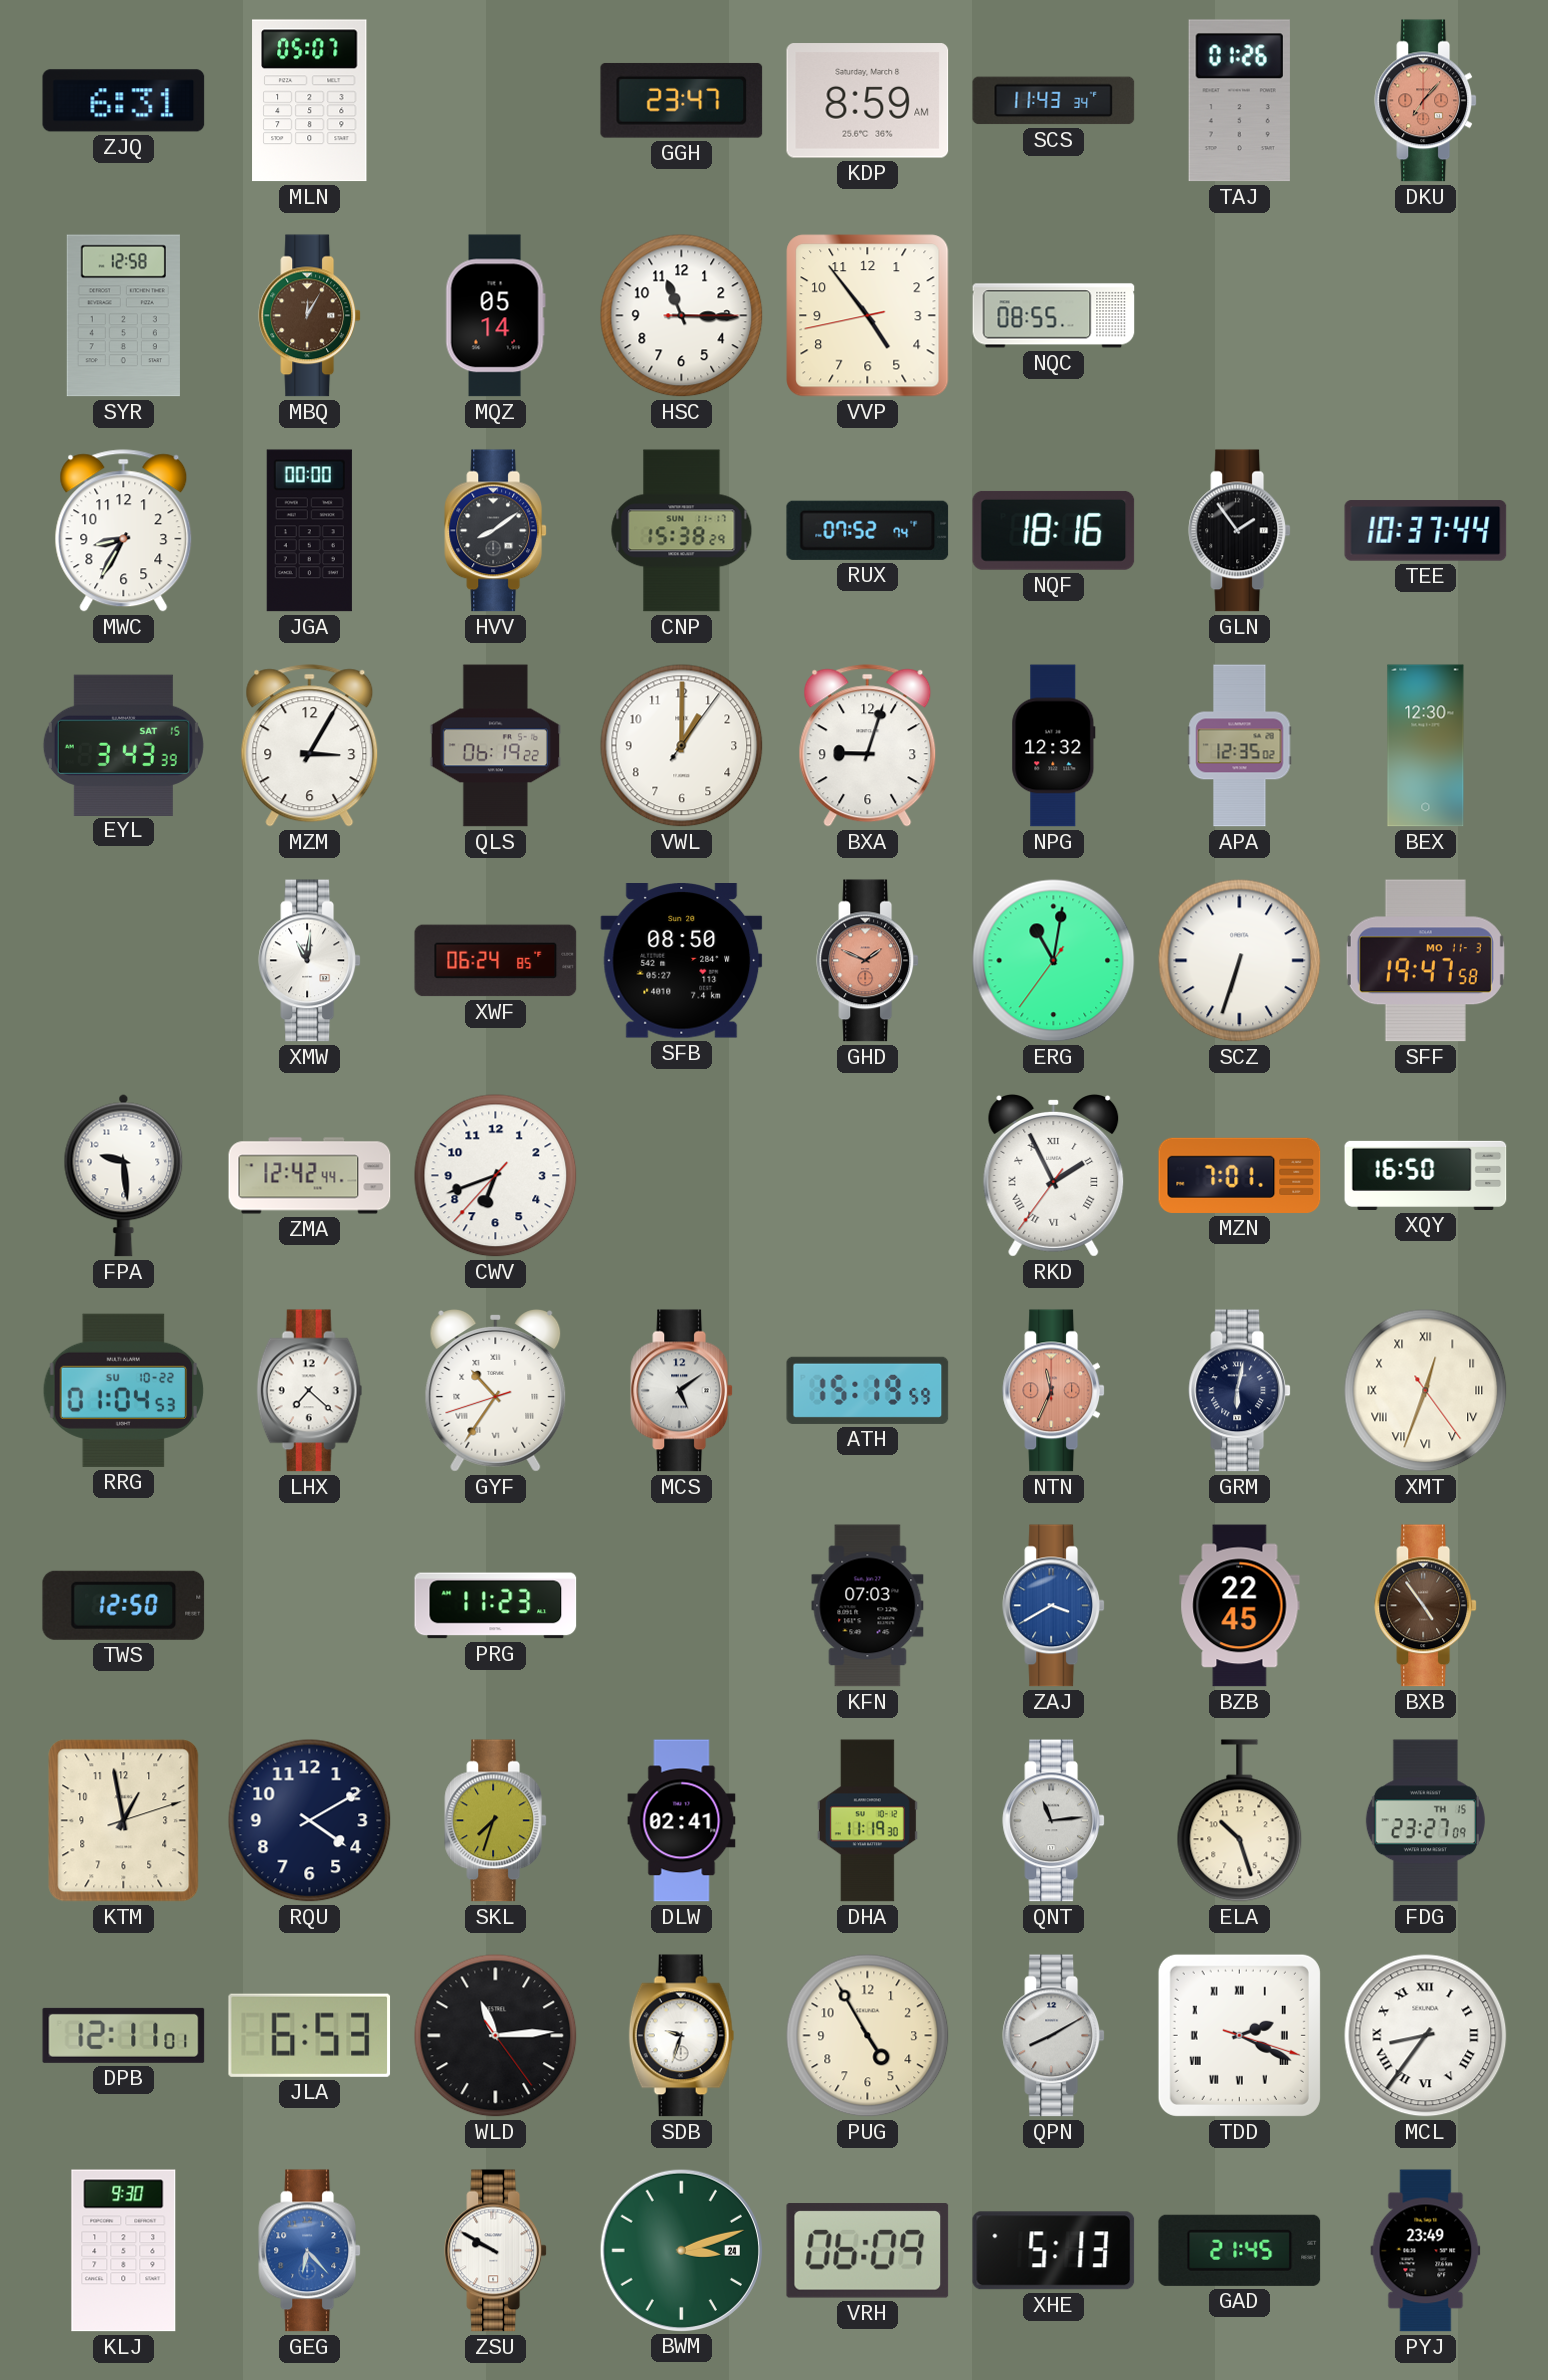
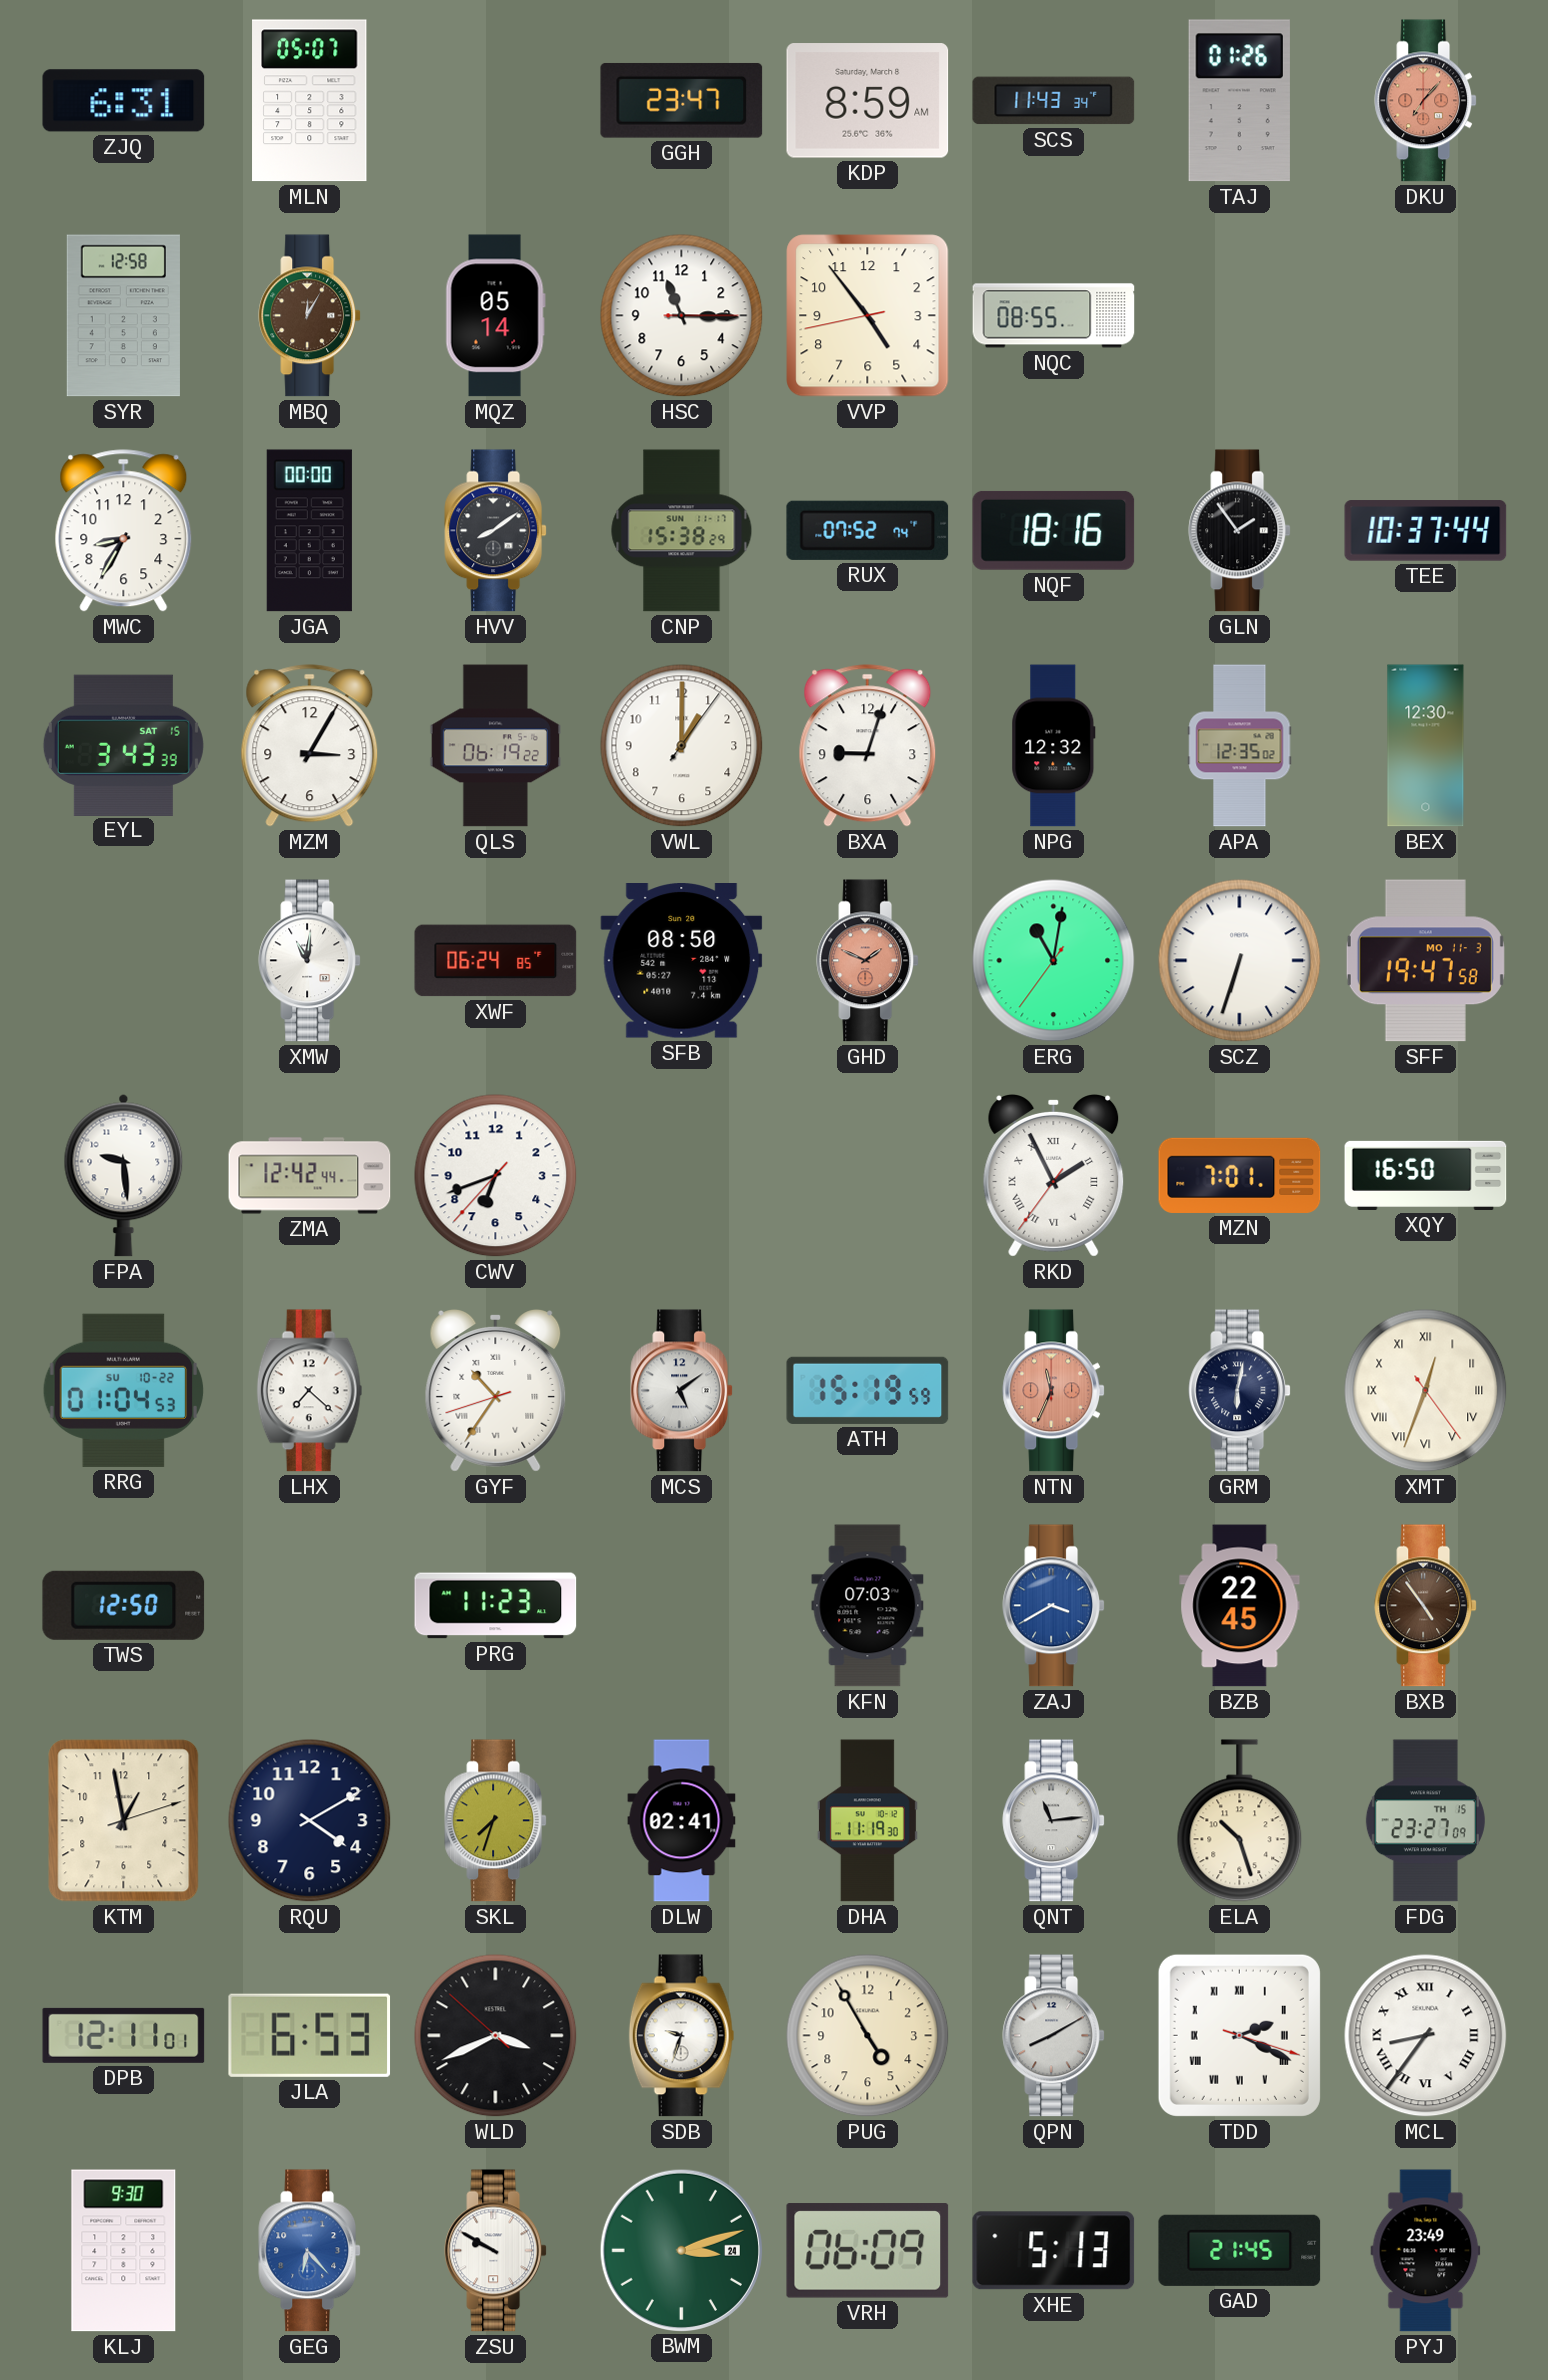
WLD: 11:14 -> 3:40 (496, 2036)
